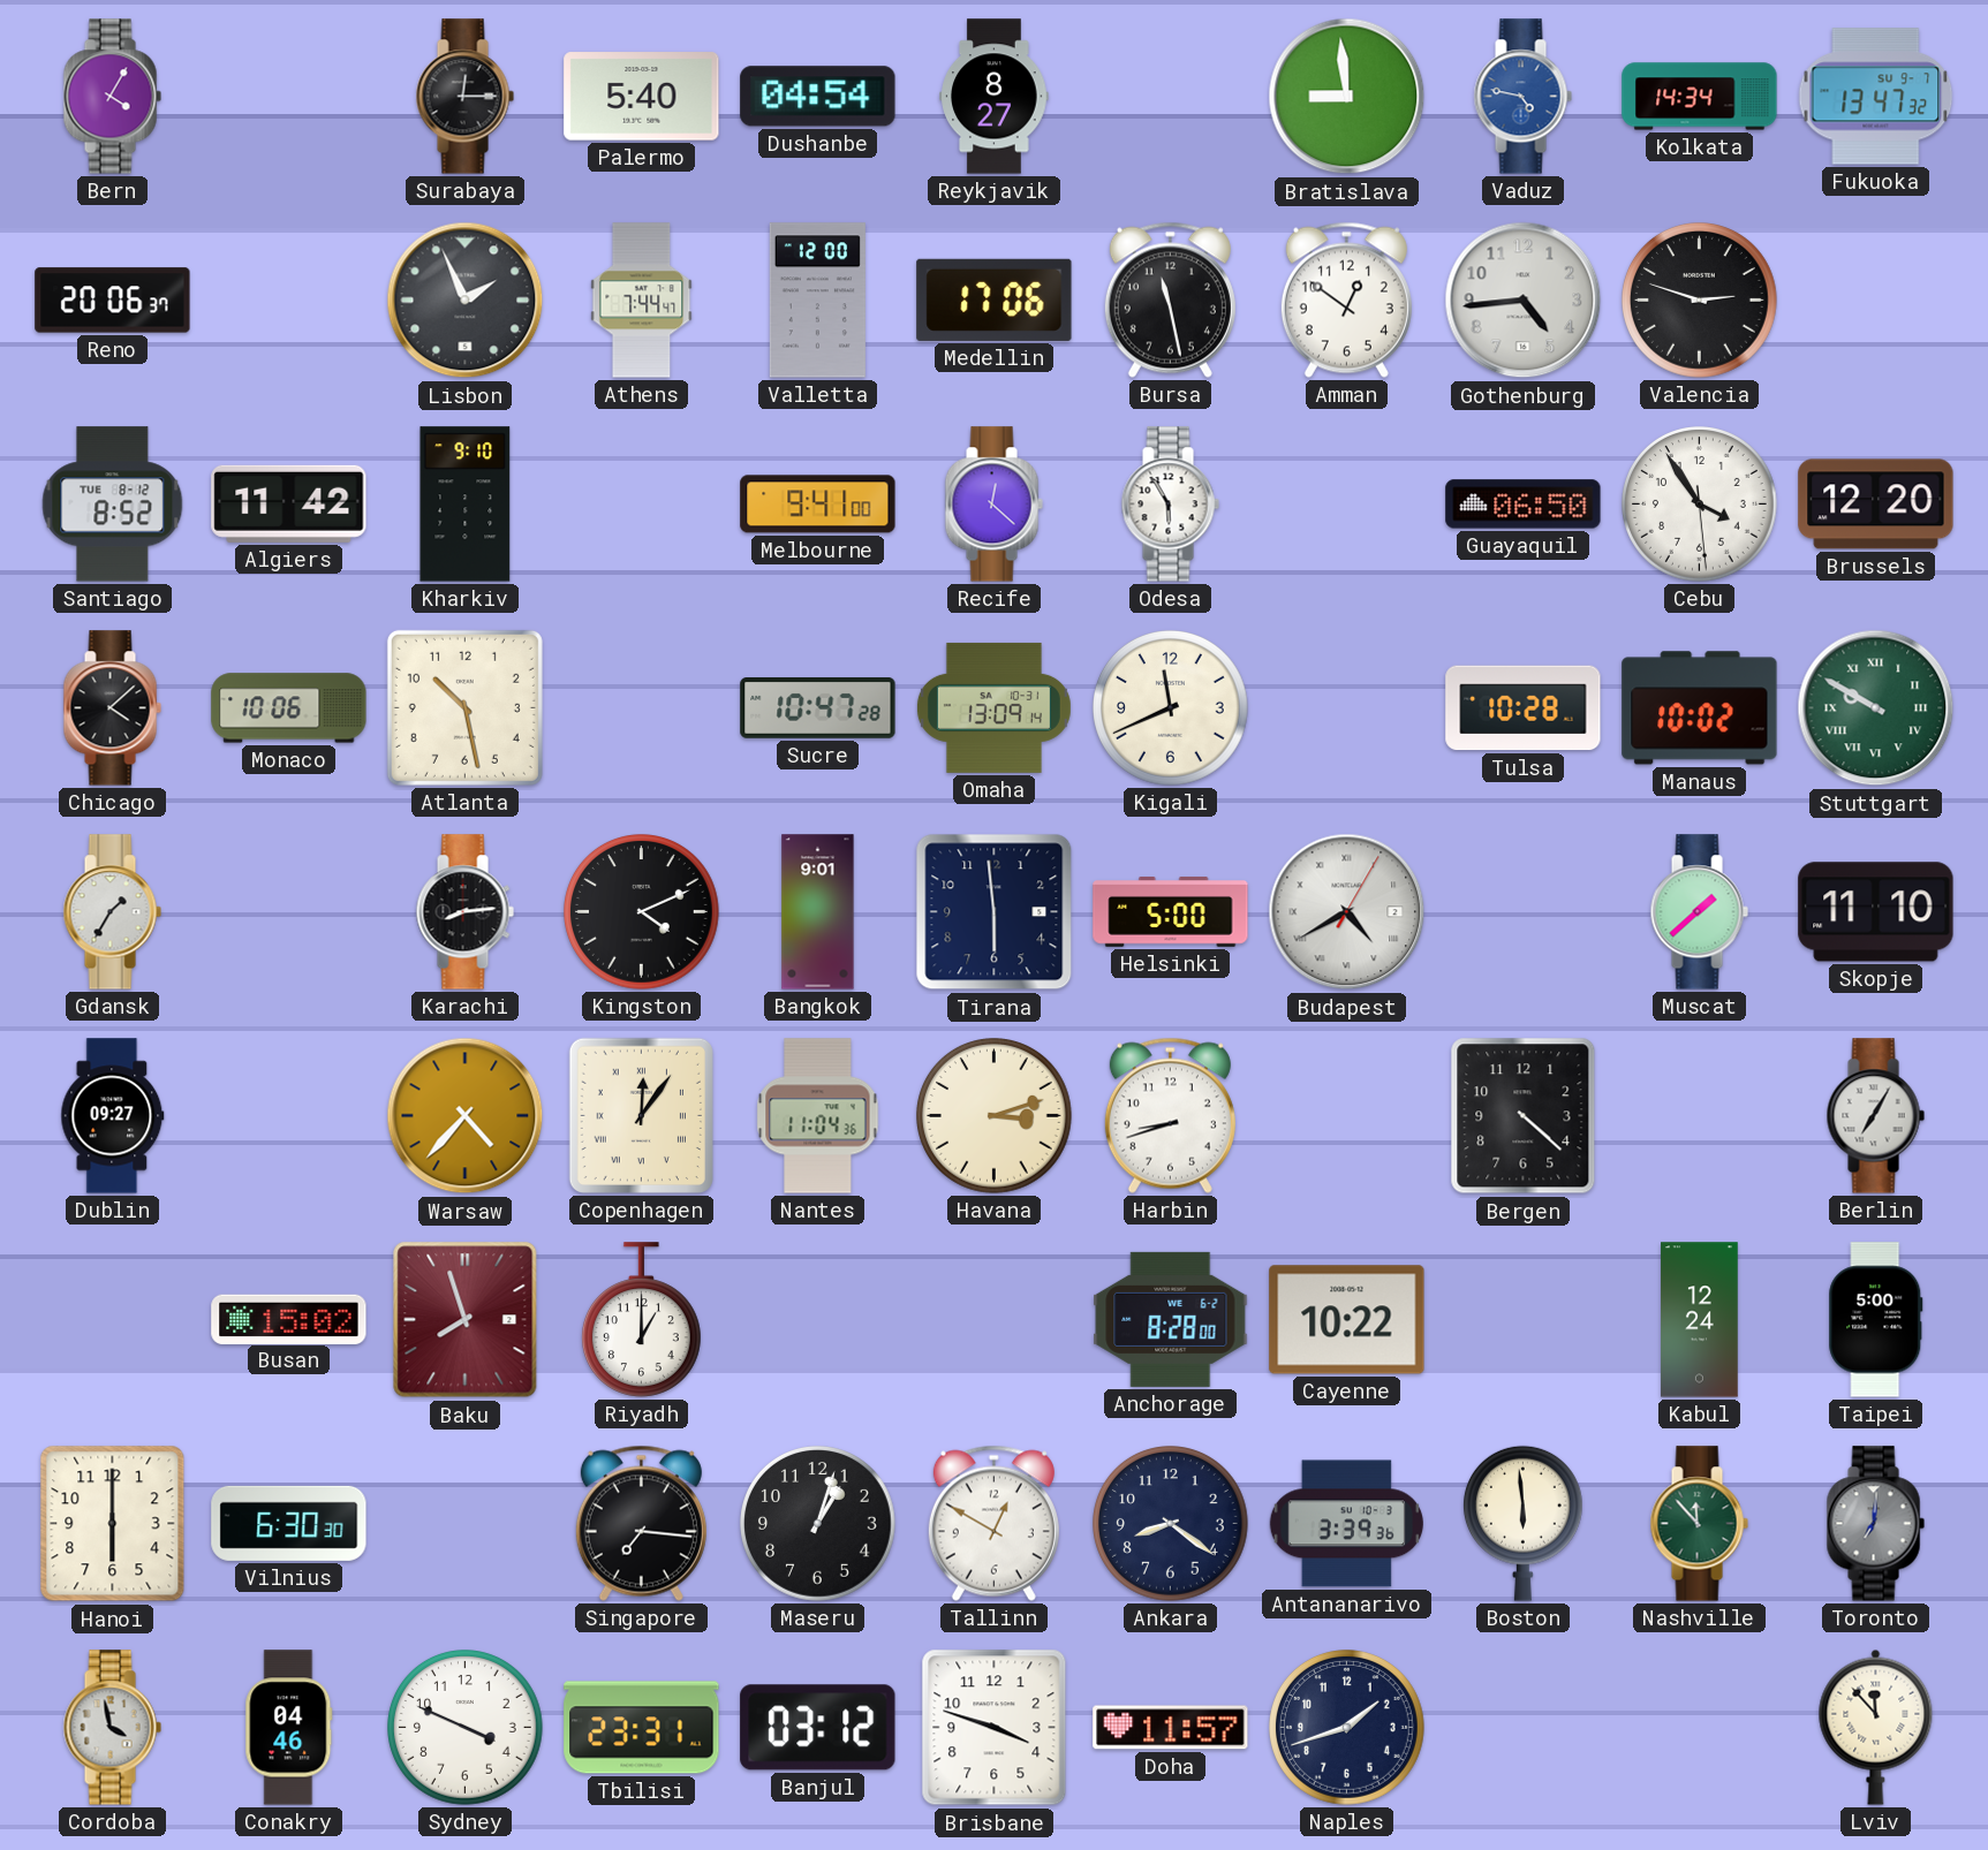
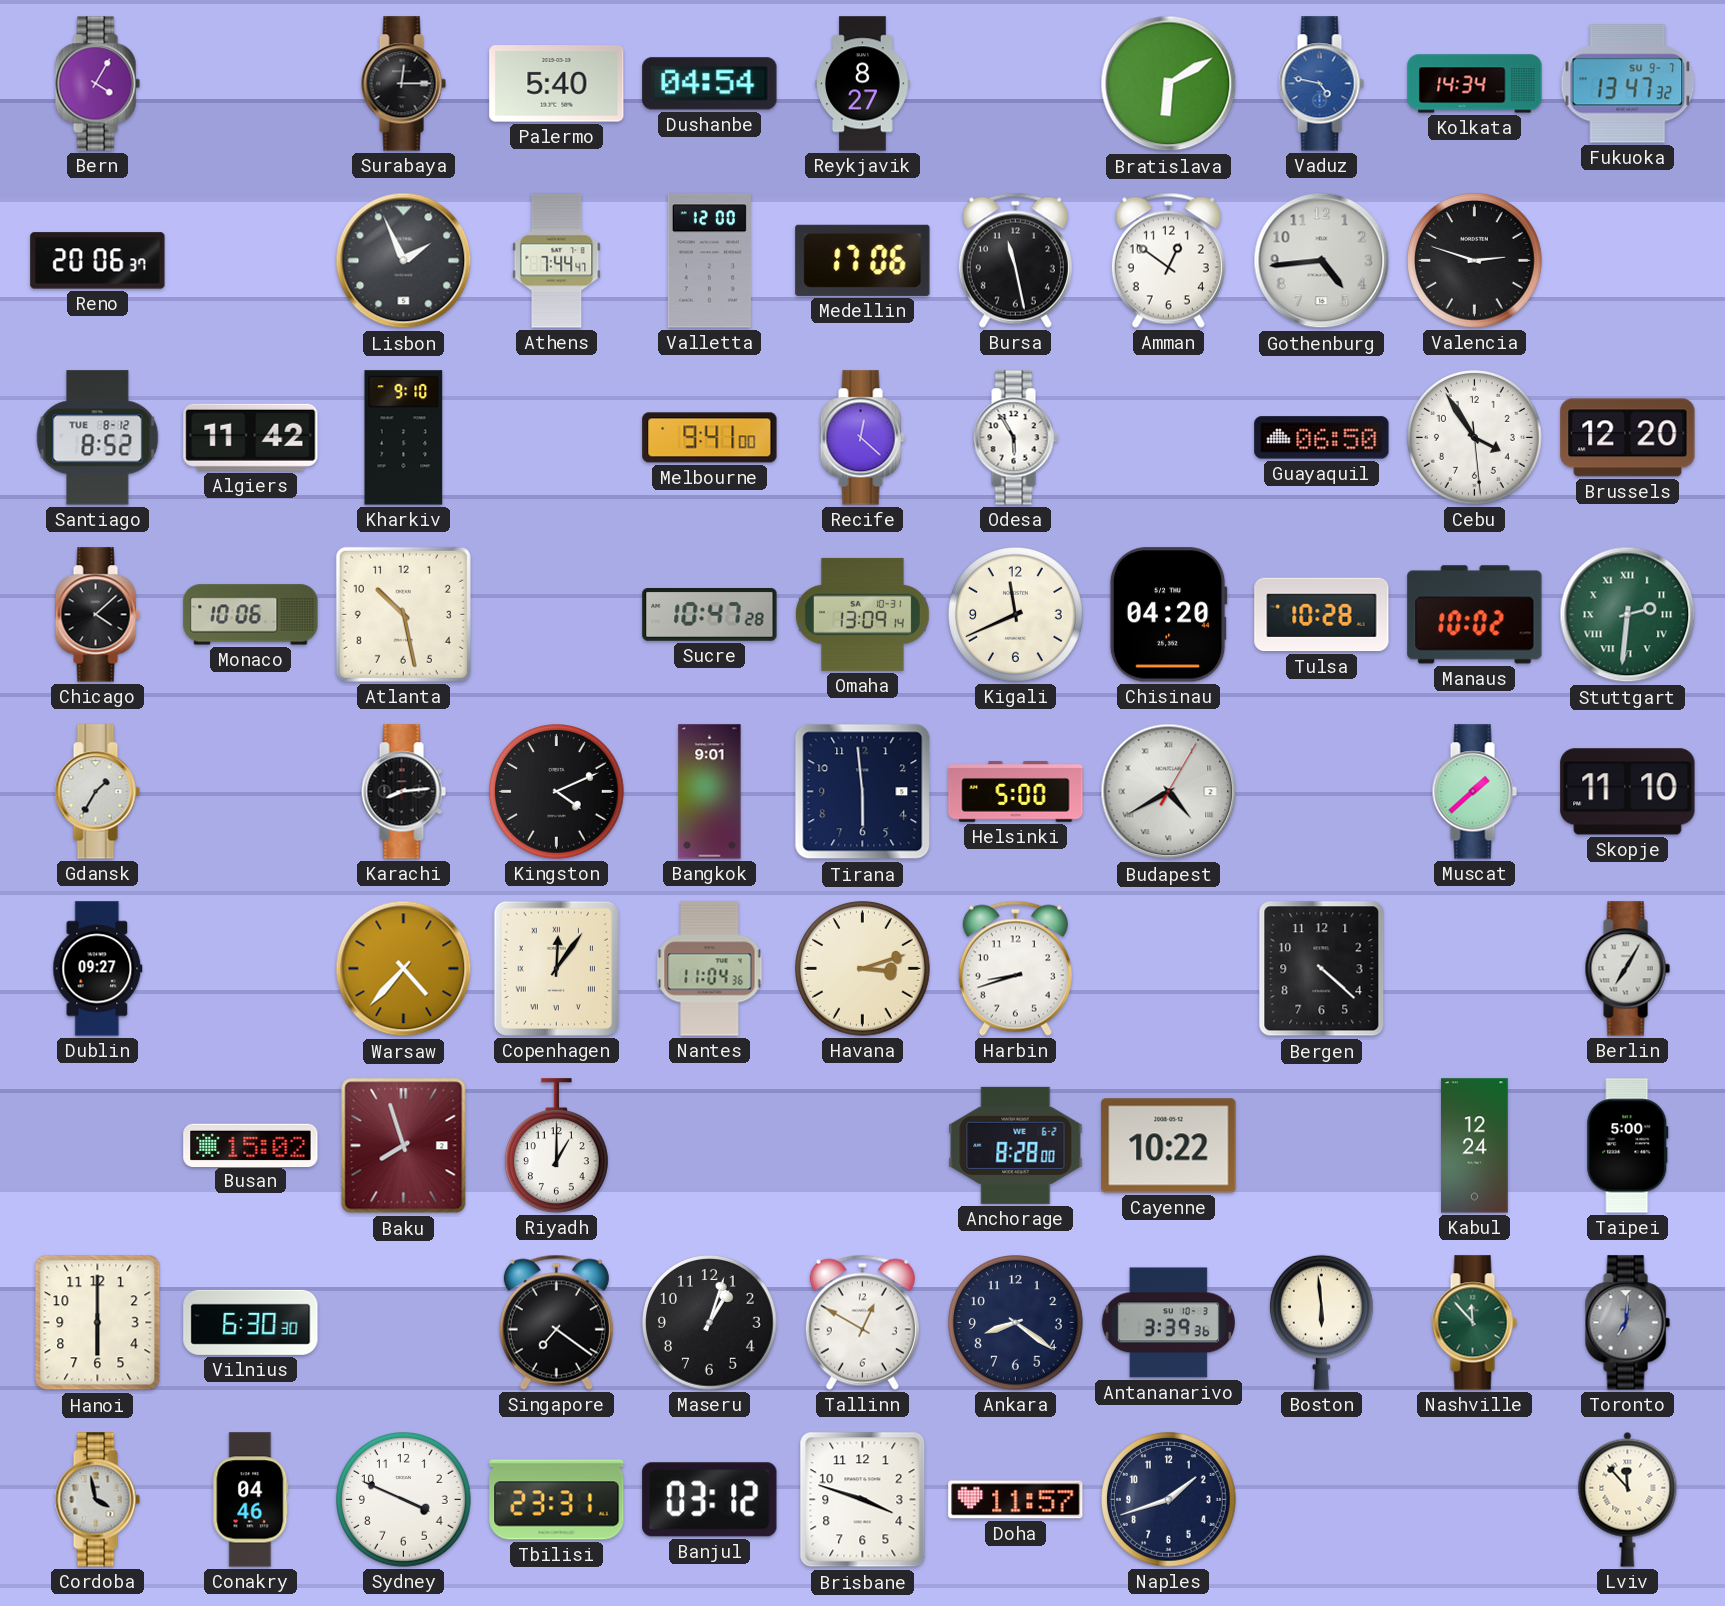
Bratislava: 8:59 -> 6:10 (1169, 84)
Chisinau: none -> 04:20 (1168, 615)
Stuttgart: 9:50 -> 2:31 (1628, 615)
Singapore: 7:16 -> 7:21 (556, 1322)
